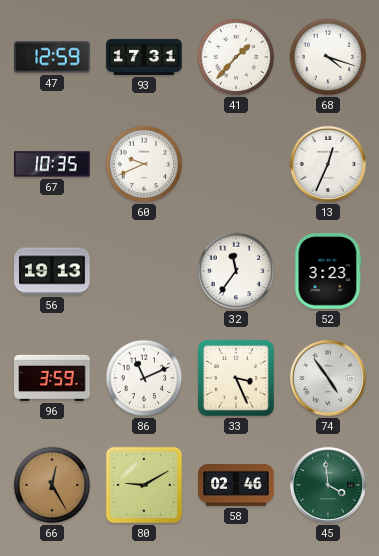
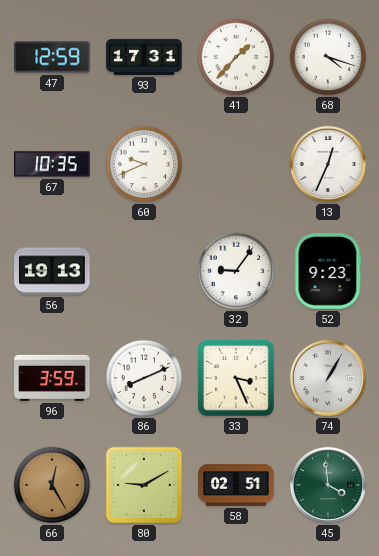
32: 11:36 -> 9:06 (236, 271)
52: 3:23 -> 9:23 (328, 271)
86: 11:11 -> 8:11 (144, 378)
74: 4:54 -> 1:05 (328, 378)
58: 02:46 -> 02:51 (236, 485)
